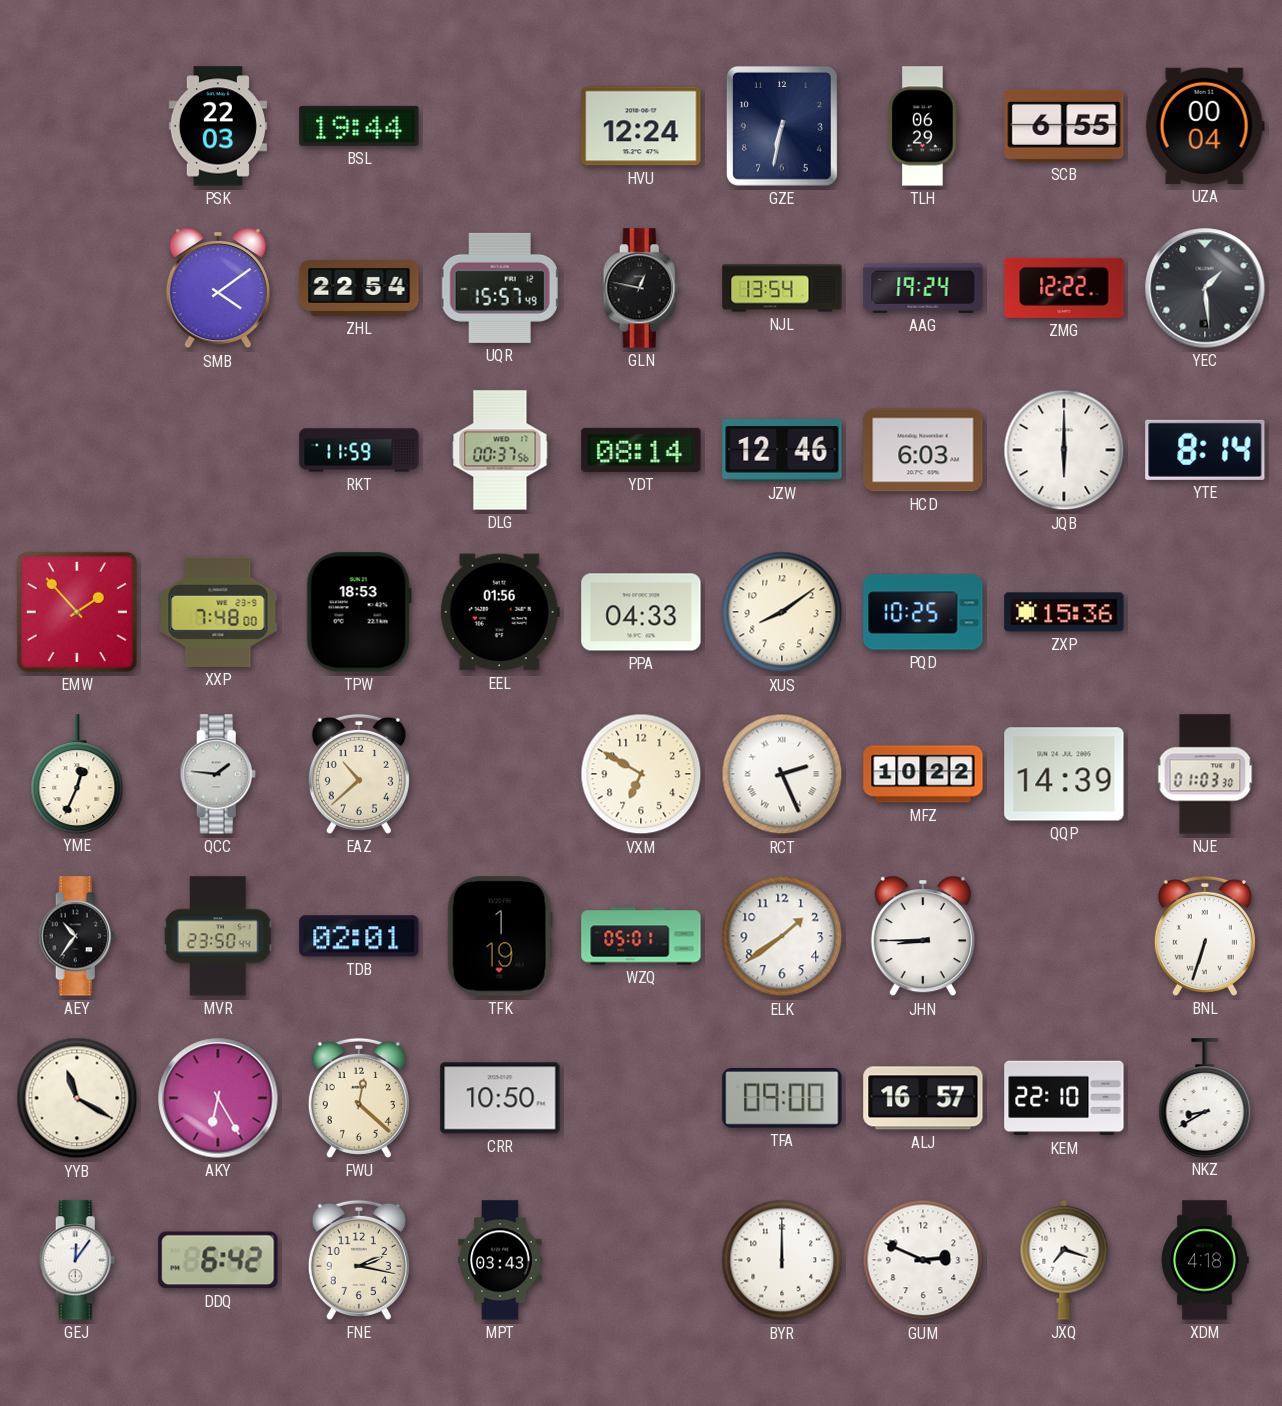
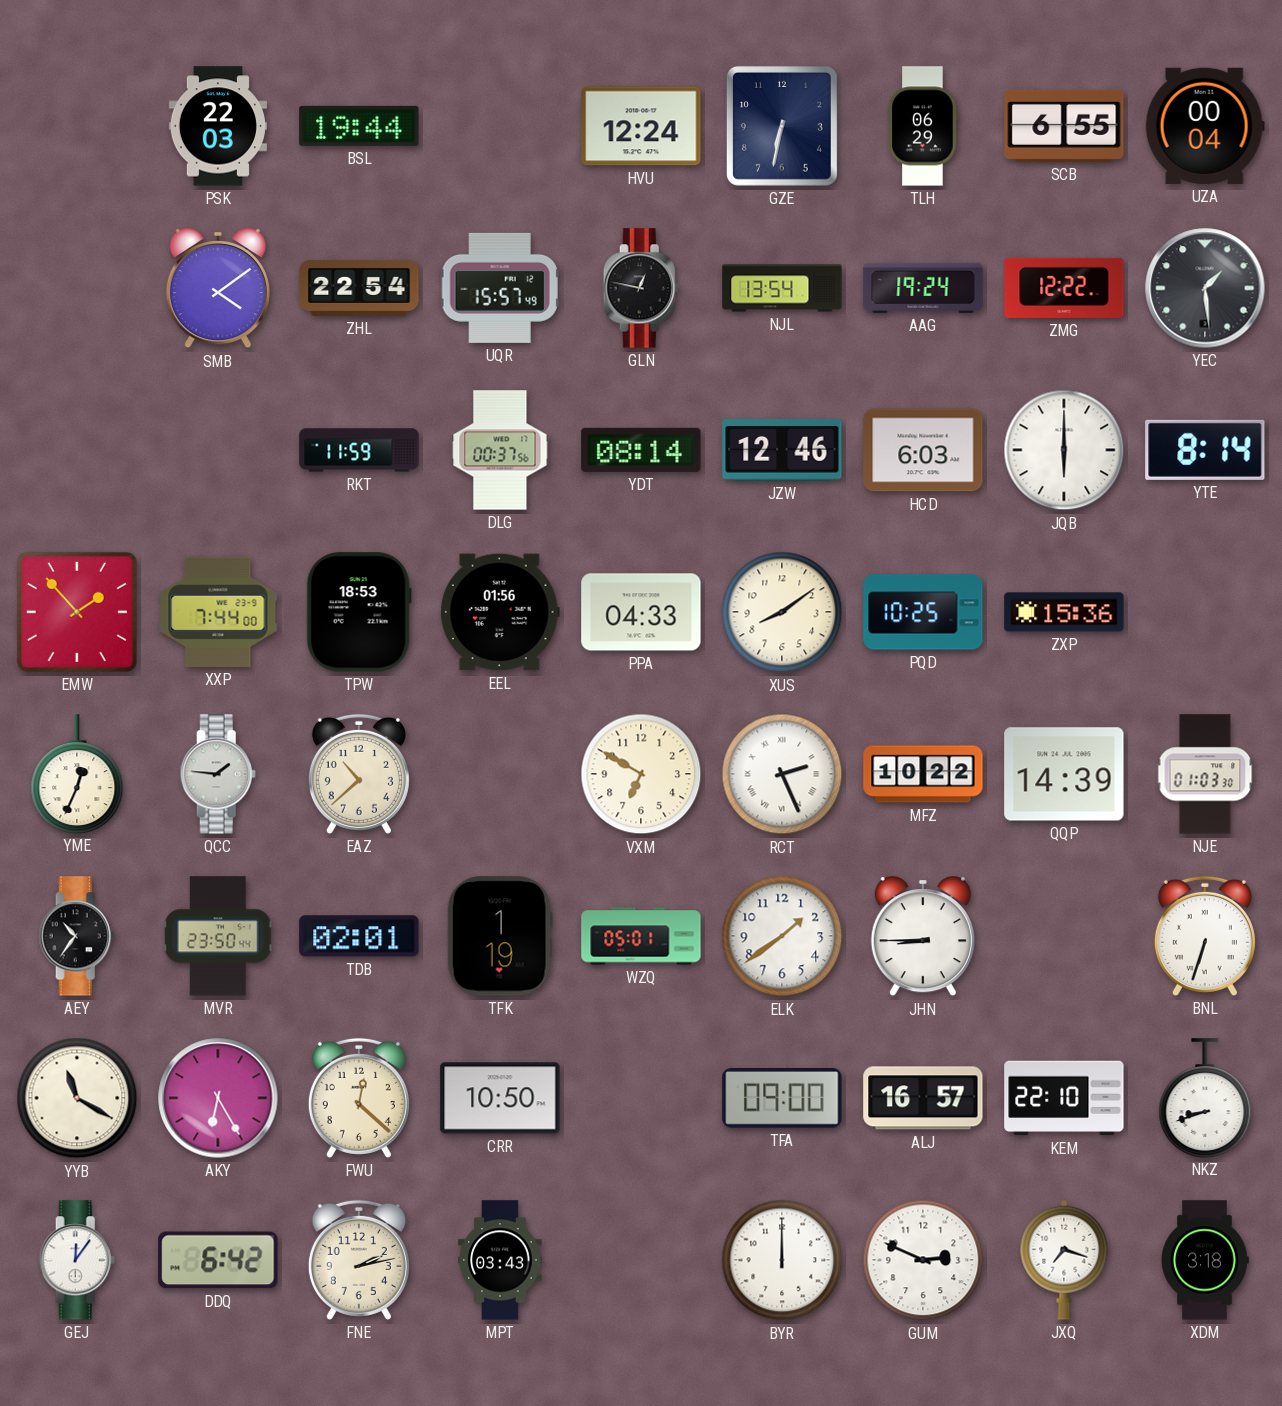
XXP: 7:48 -> 7:44 (218, 612)
NKZ: 8:40 -> 8:42 (1205, 1098)
FNE: 2:17 -> 2:13 (359, 1260)
XDM: 4:18 -> 3:18 (1205, 1260)
